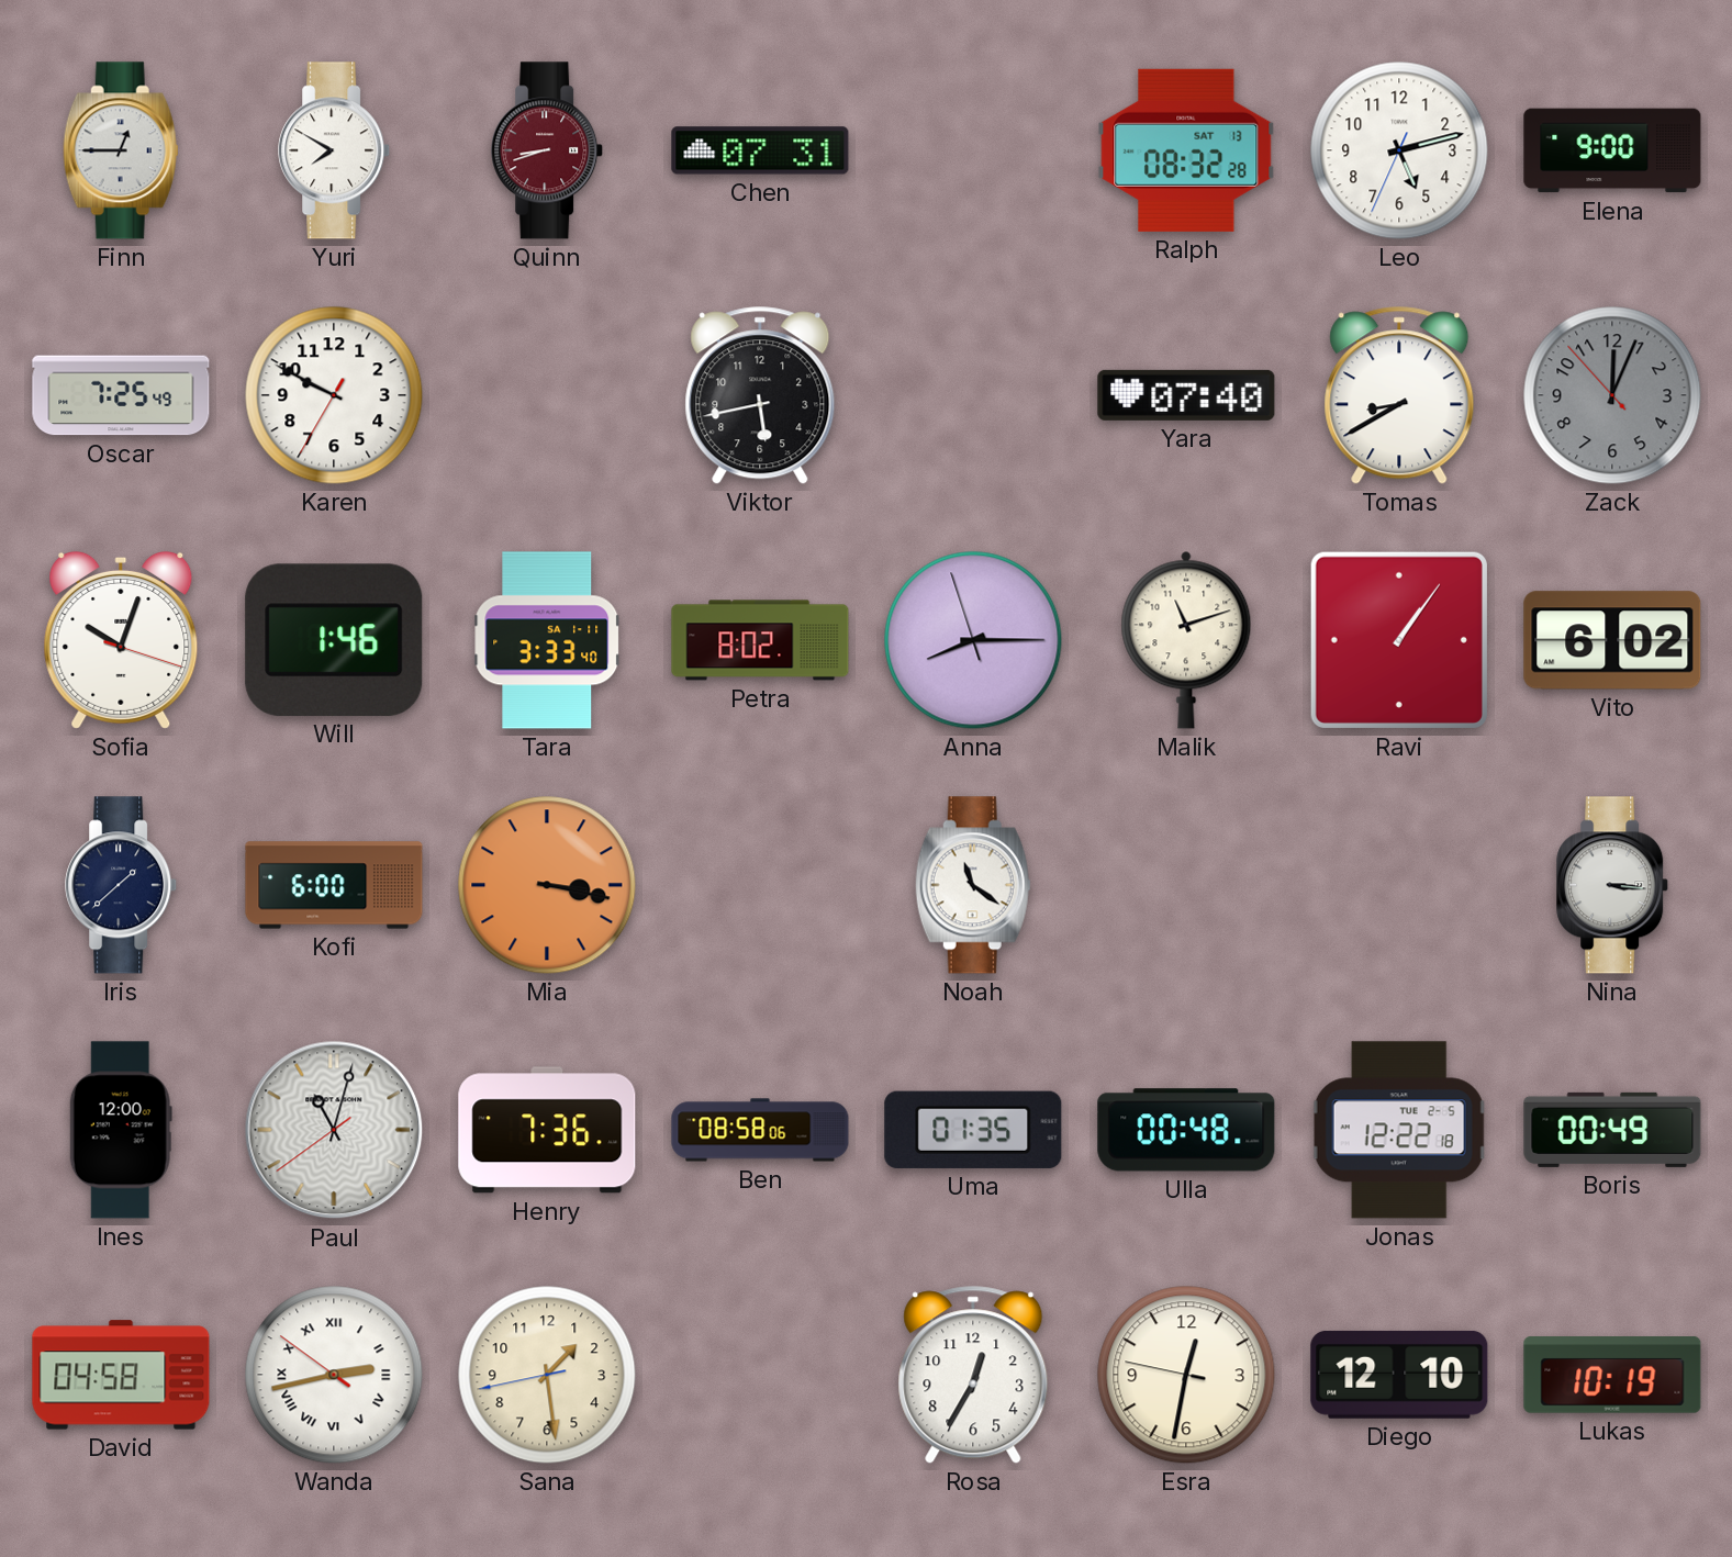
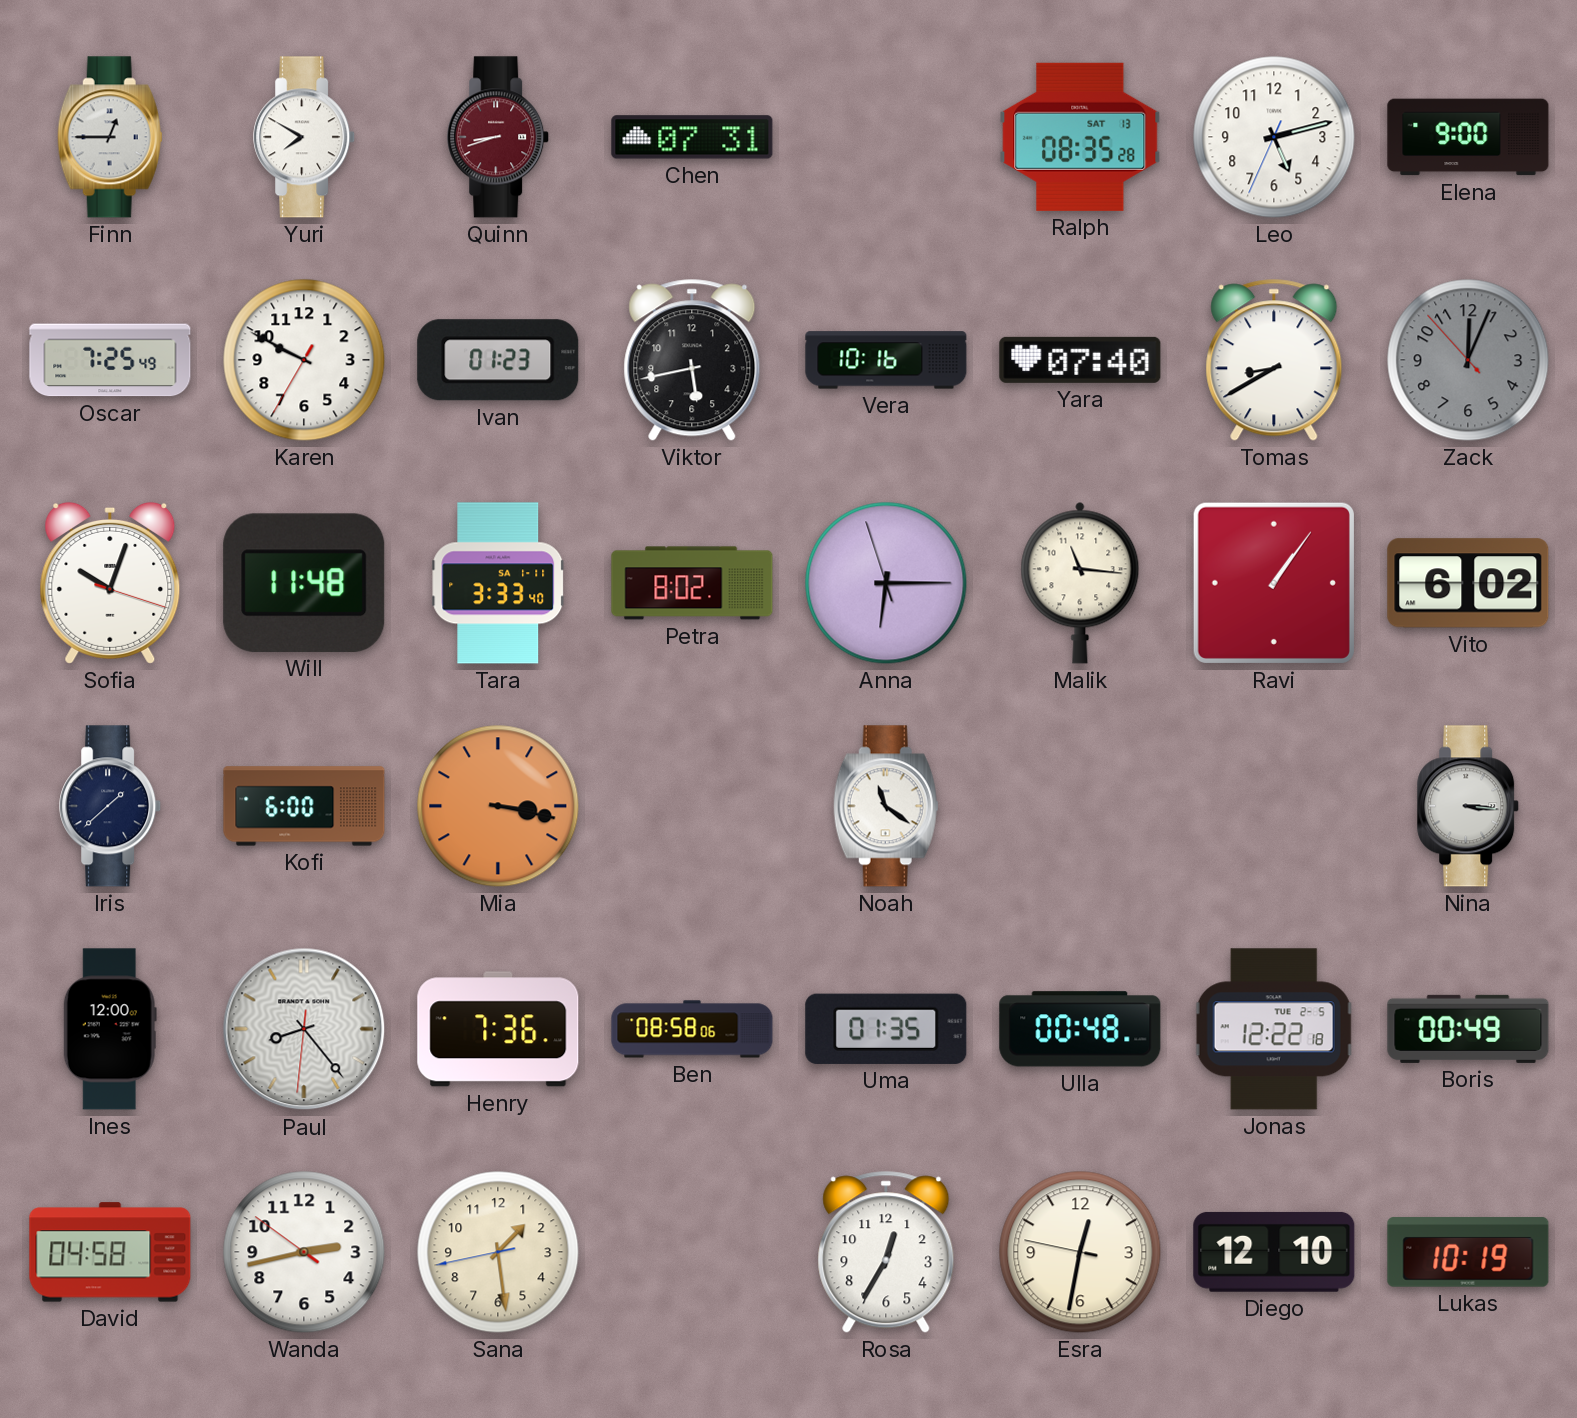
Ralph: 08:32 -> 08:35 (1080, 137)
Ivan: none -> 01:23 (498, 360)
Vera: none -> 10:16 (886, 360)
Will: 1:46 -> 11:48 (304, 583)
Anna: 8:14 -> 6:14 (886, 583)
Malik: 11:12 -> 11:16 (1080, 583)
Paul: 11:02 -> 8:23 (304, 1029)
Wanda numerals: Roman -> Arabic (304, 1252)
